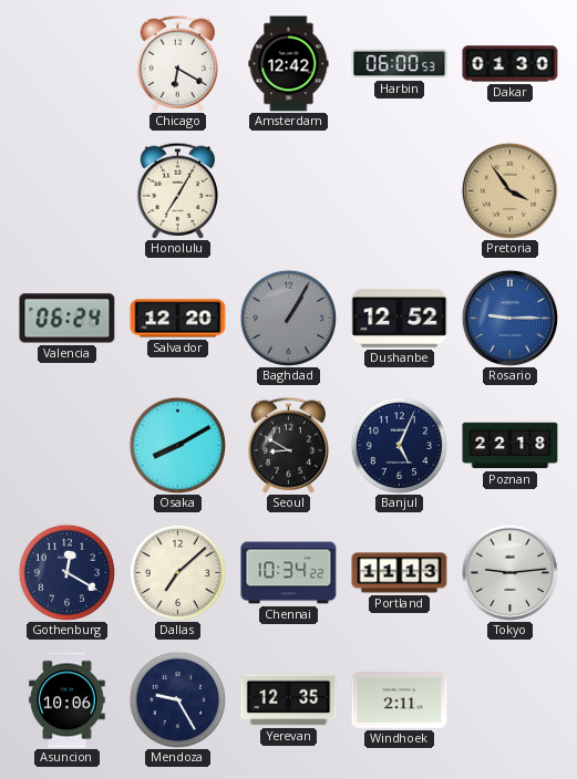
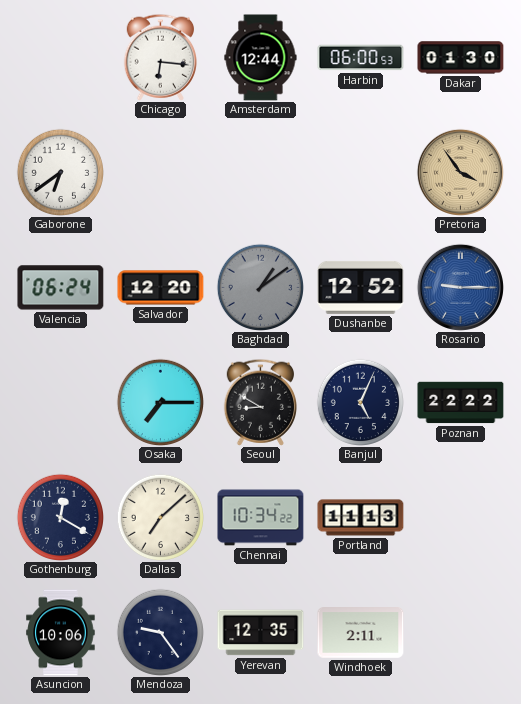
Chicago: 6:20 -> 6:16 (160, 57)
Amsterdam: 12:42 -> 12:44 (261, 58)
Gaborone: none -> 6:39 (60, 172)
Honolulu: 7:05 -> none (177, 190)
Baghdad: 1:05 -> 1:09 (260, 287)
Osaka: 8:10 -> 7:15 (160, 402)
Poznan: 22:18 -> 22:22 (461, 403)
Tokyo: 9:14 -> none (509, 572)
Mendoza: 9:25 -> 9:24 (160, 632)
